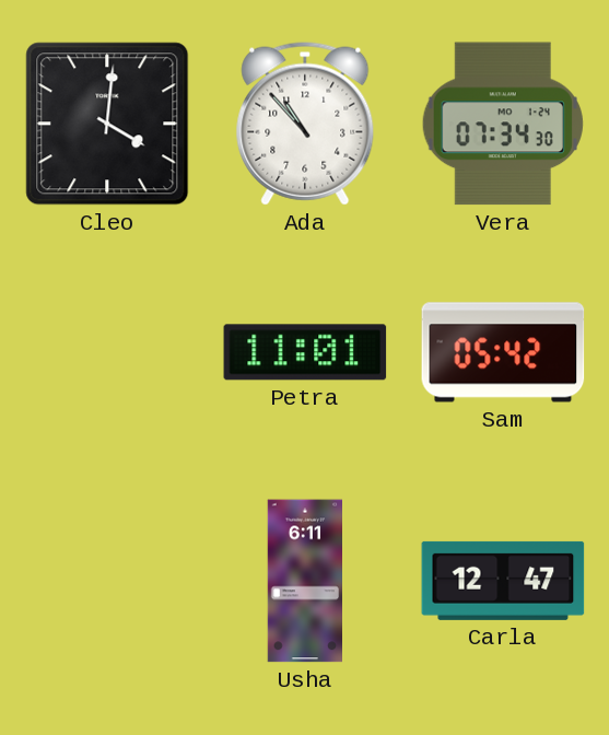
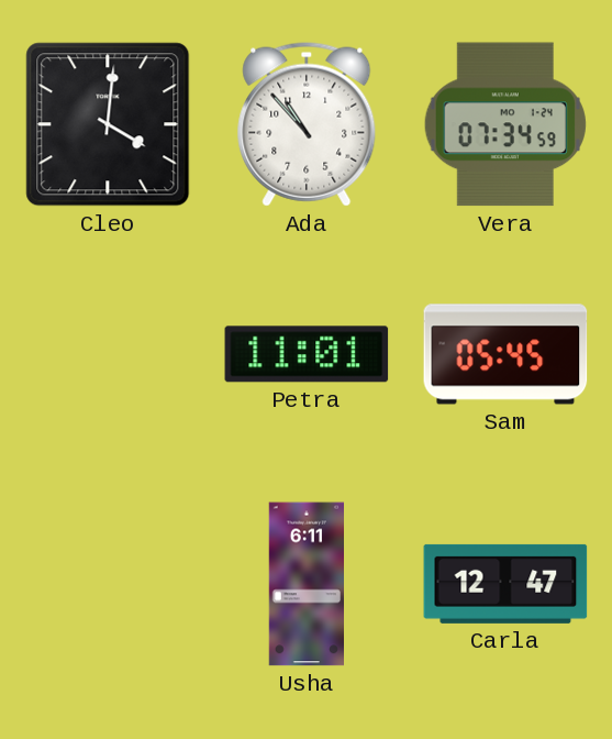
Vera: 07:34:30 -> 07:34:59 (505, 124)
Sam: 05:42 -> 05:45 (505, 354)
